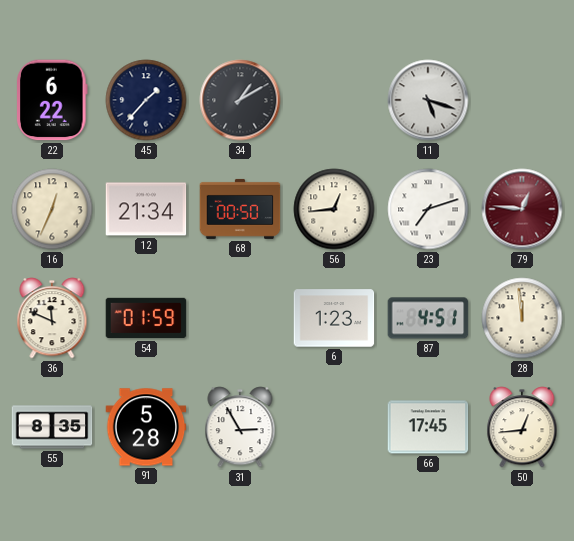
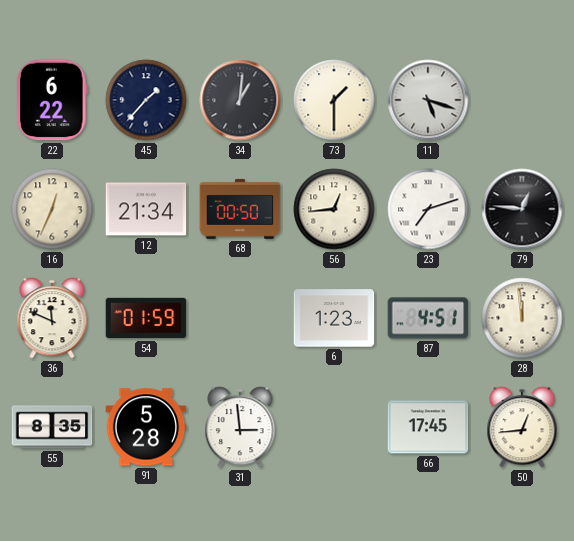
34: 1:10 -> 1:01 (240, 100)
73: none -> 1:30 (334, 100)
79 dial: burgundy -> black (522, 209)
31: 2:55 -> 2:59 (240, 427)
